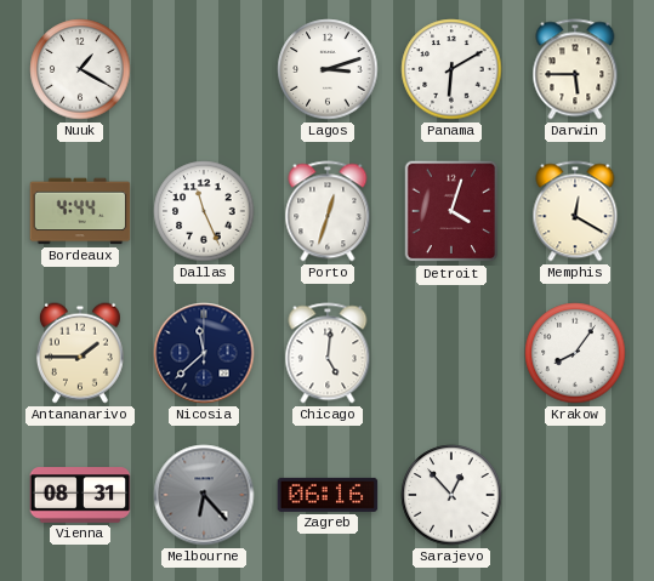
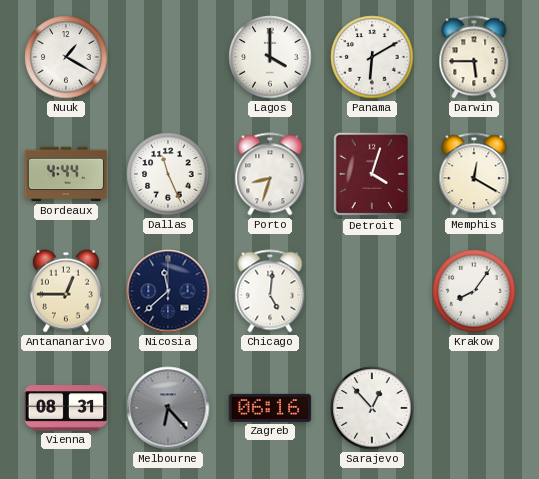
Lagos: 3:12 -> 4:00 (270, 57)
Porto: 12:33 -> 8:33 (270, 174)
Antananarivo: 1:45 -> 12:45 (66, 291)
